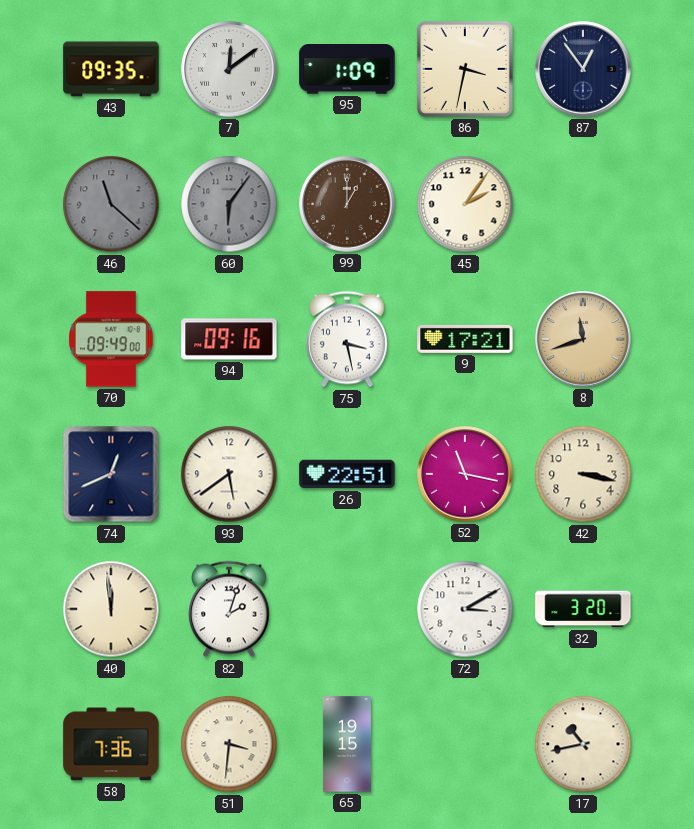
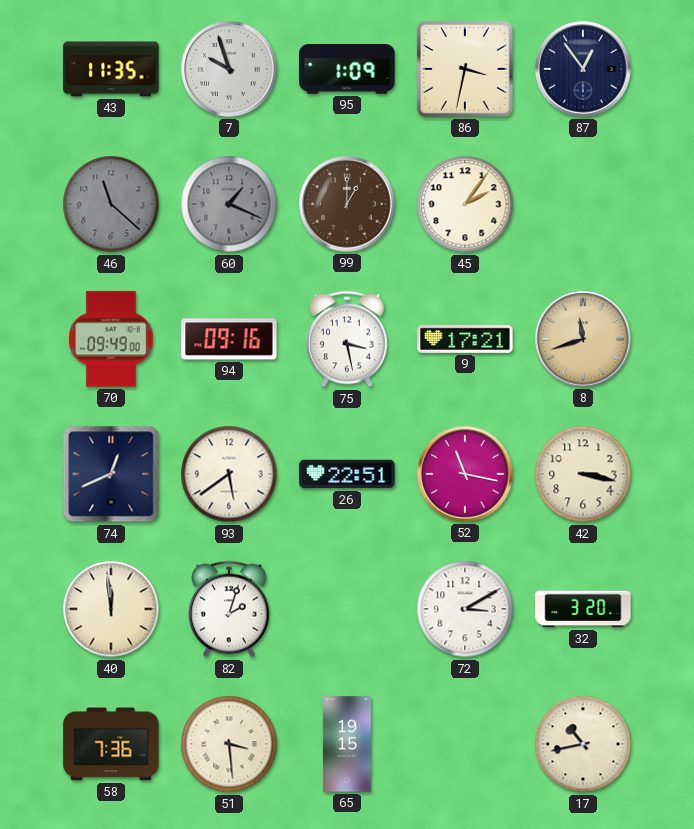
43: 09:35 -> 11:35 (111, 69)
7: 12:09 -> 9:57 (229, 69)
60: 6:06 -> 1:19 (229, 204)
51: 3:31 -> 3:29 (229, 744)
